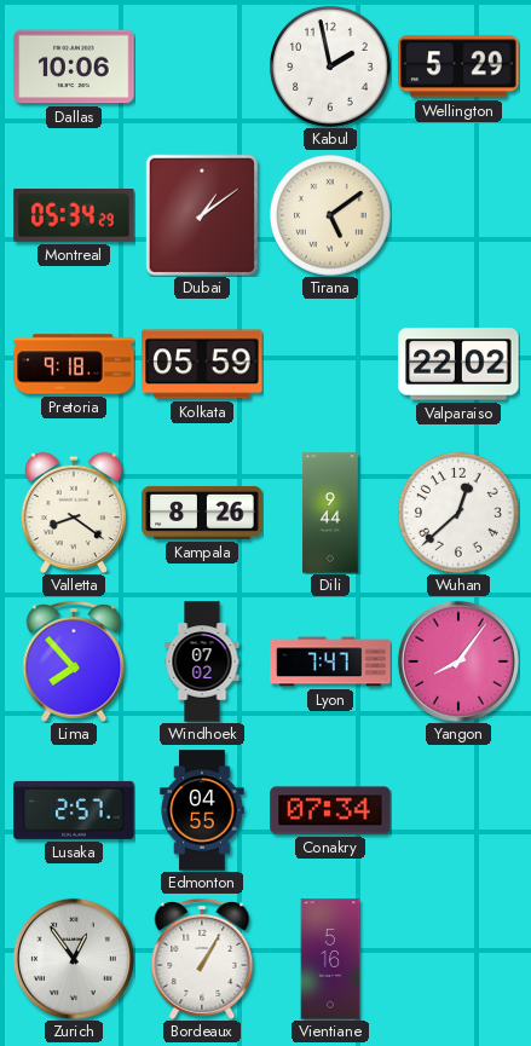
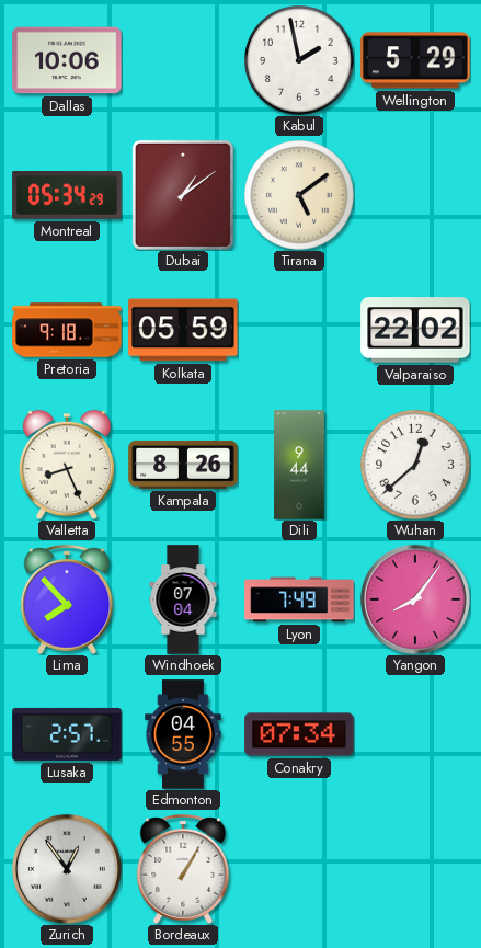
Valletta: 8:21 -> 8:26 (66, 465)
Windhoek: 07:02 -> 07:04 (183, 599)
Lyon: 7:47 -> 7:49 (299, 599)
Vientiane: 5:16 -> none (330, 959)
